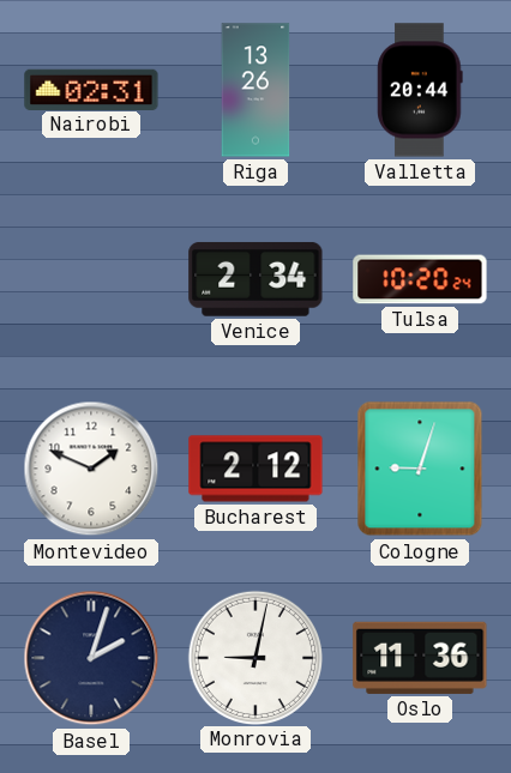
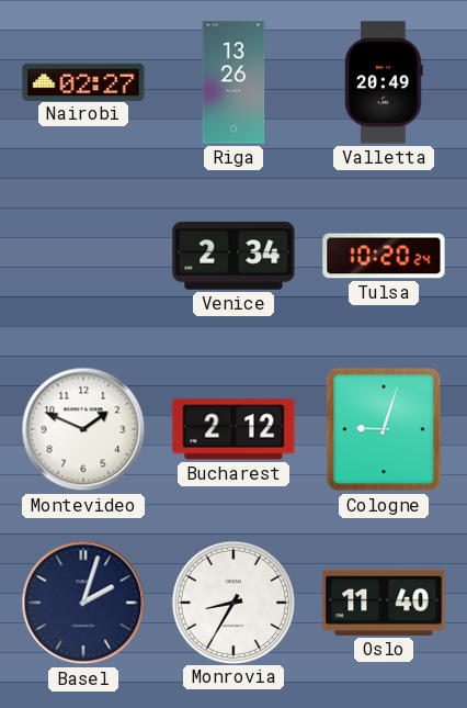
Nairobi: 02:31 -> 02:27 (83, 81)
Valletta: 20:44 -> 20:49 (384, 82)
Monrovia: 9:02 -> 8:35 (232, 602)
Oslo: 11:36 -> 11:40 (384, 603)
